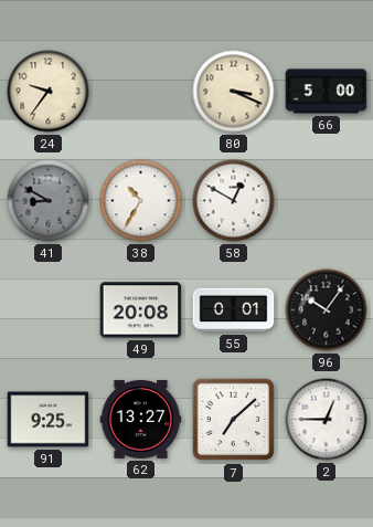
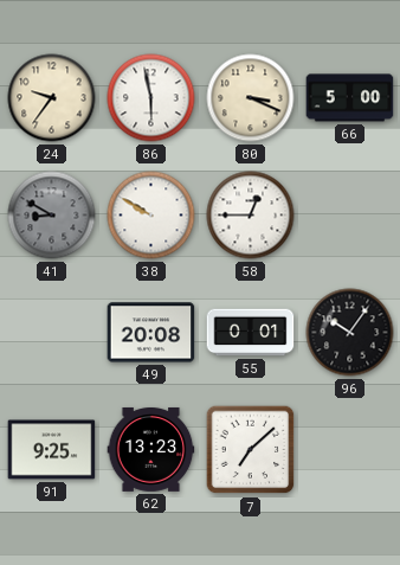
86: none -> 5:58 (151, 98)
38: 10:35 -> 9:50 (151, 216)
58: 12:50 -> 12:45 (251, 216)
62: 13:27 -> 13:23 (151, 450)
2: 12:45 -> none (327, 420)
